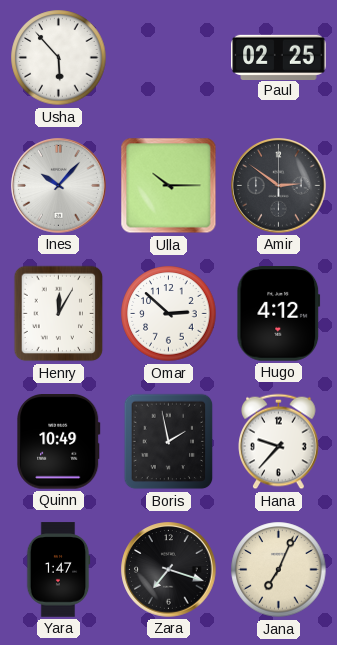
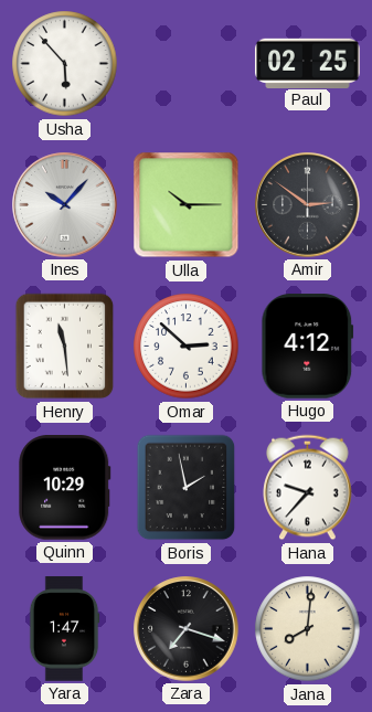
Henry: 12:05 -> 11:29 (65, 347)
Quinn: 10:49 -> 10:29 (65, 488)
Jana: 7:04 -> 8:01 (308, 629)
